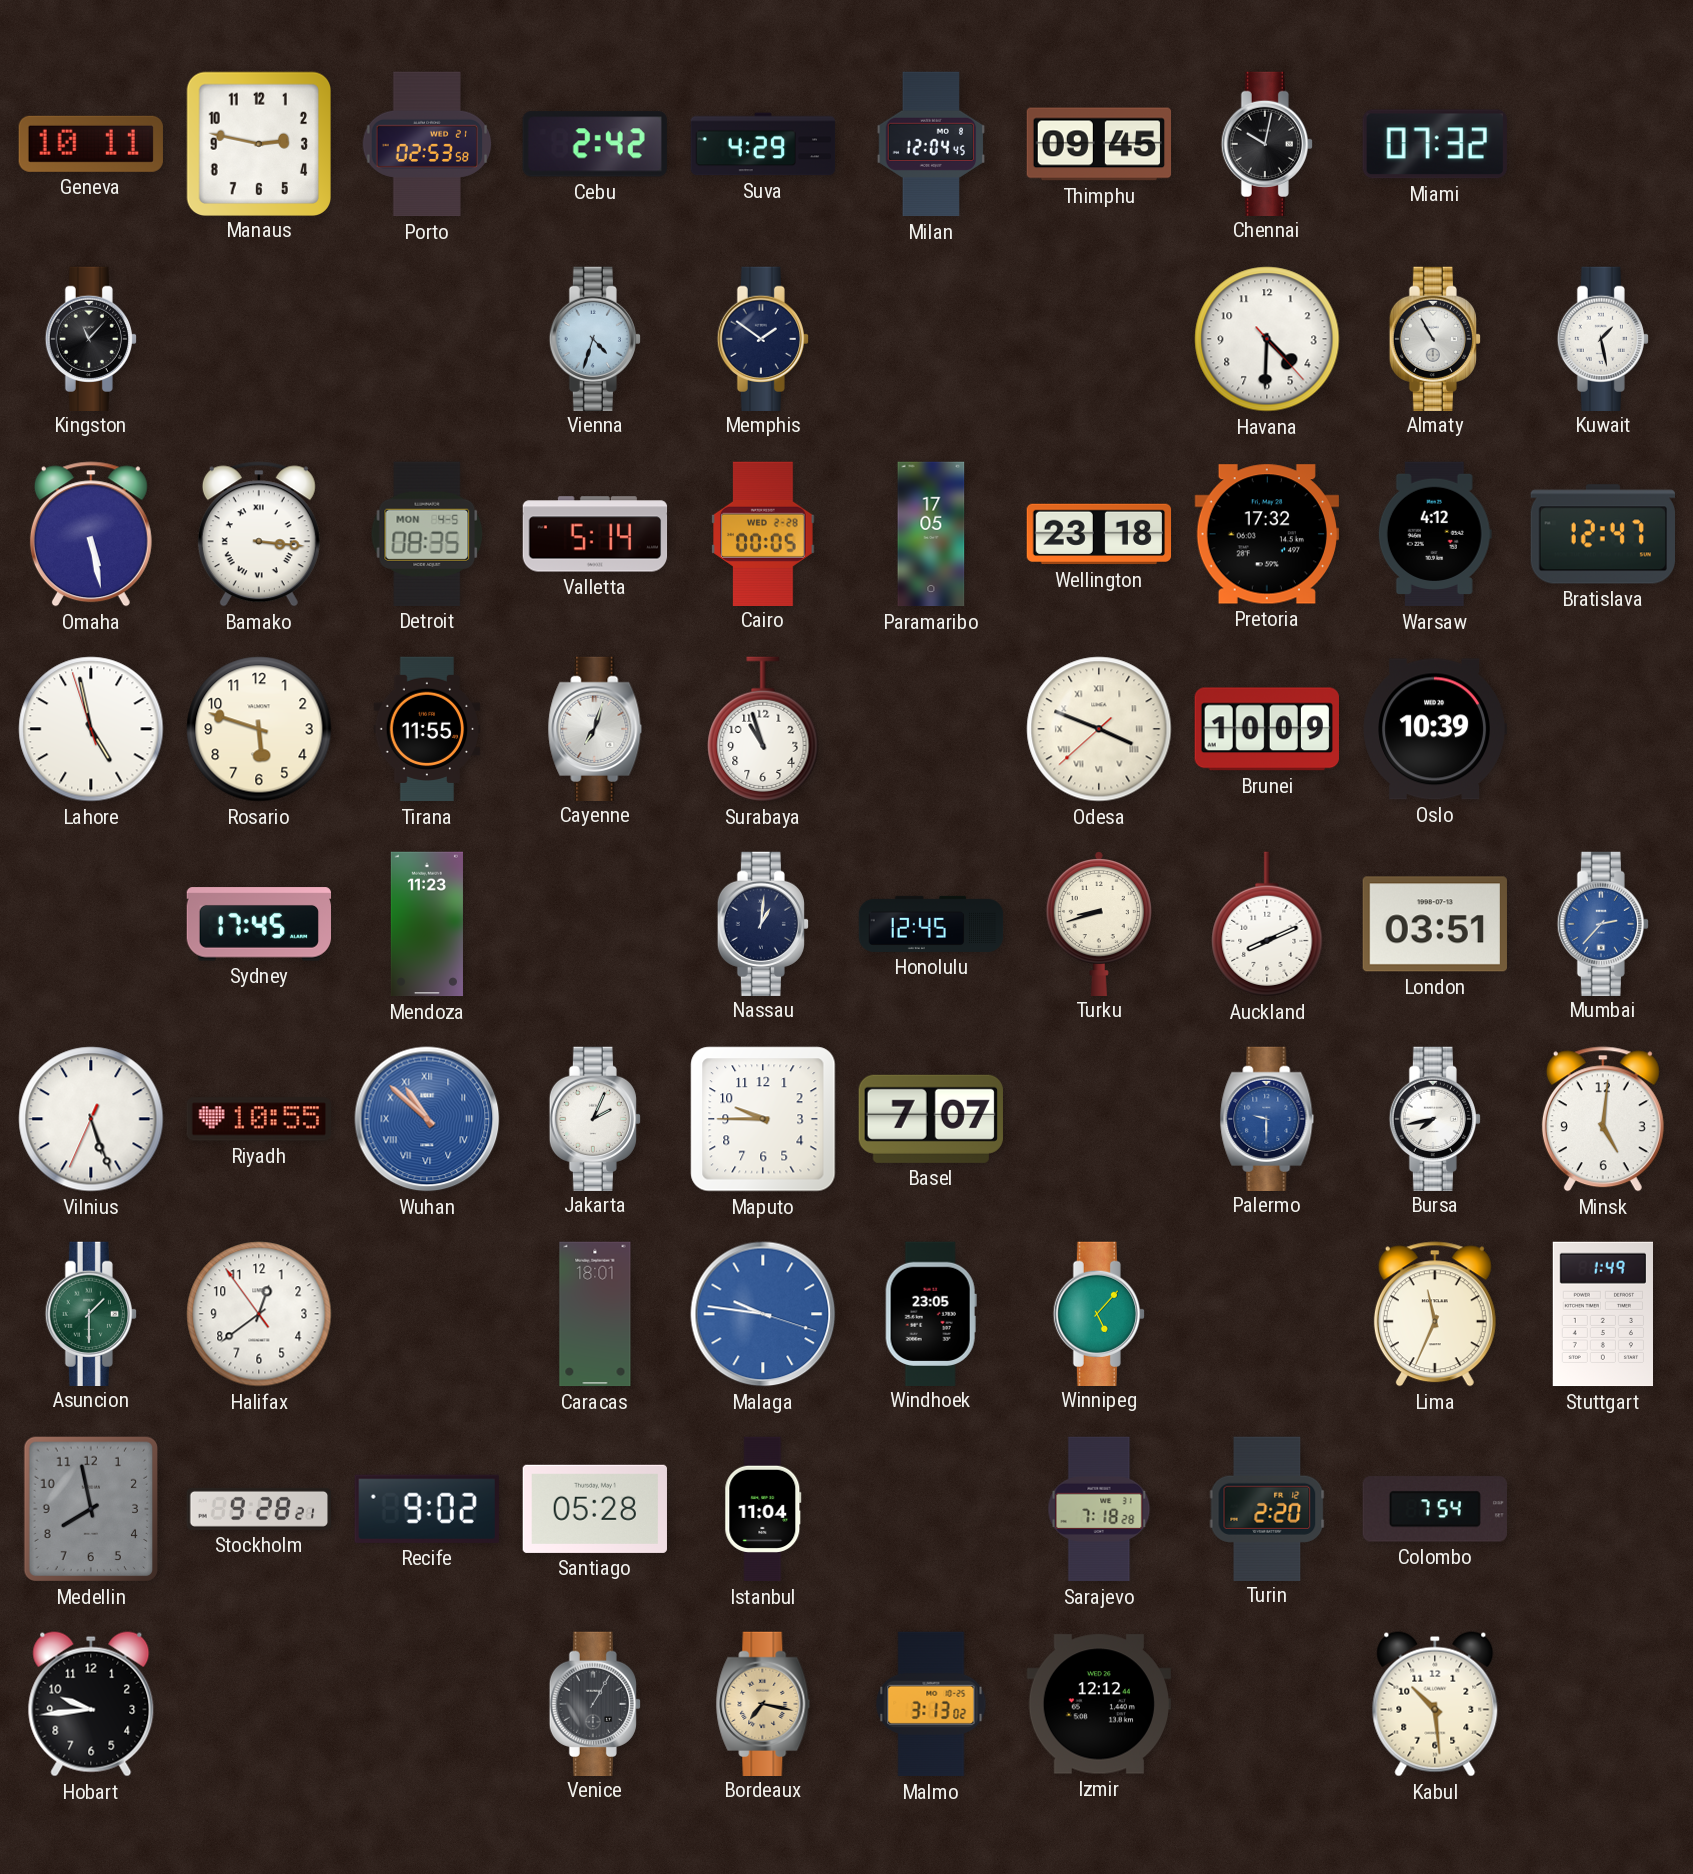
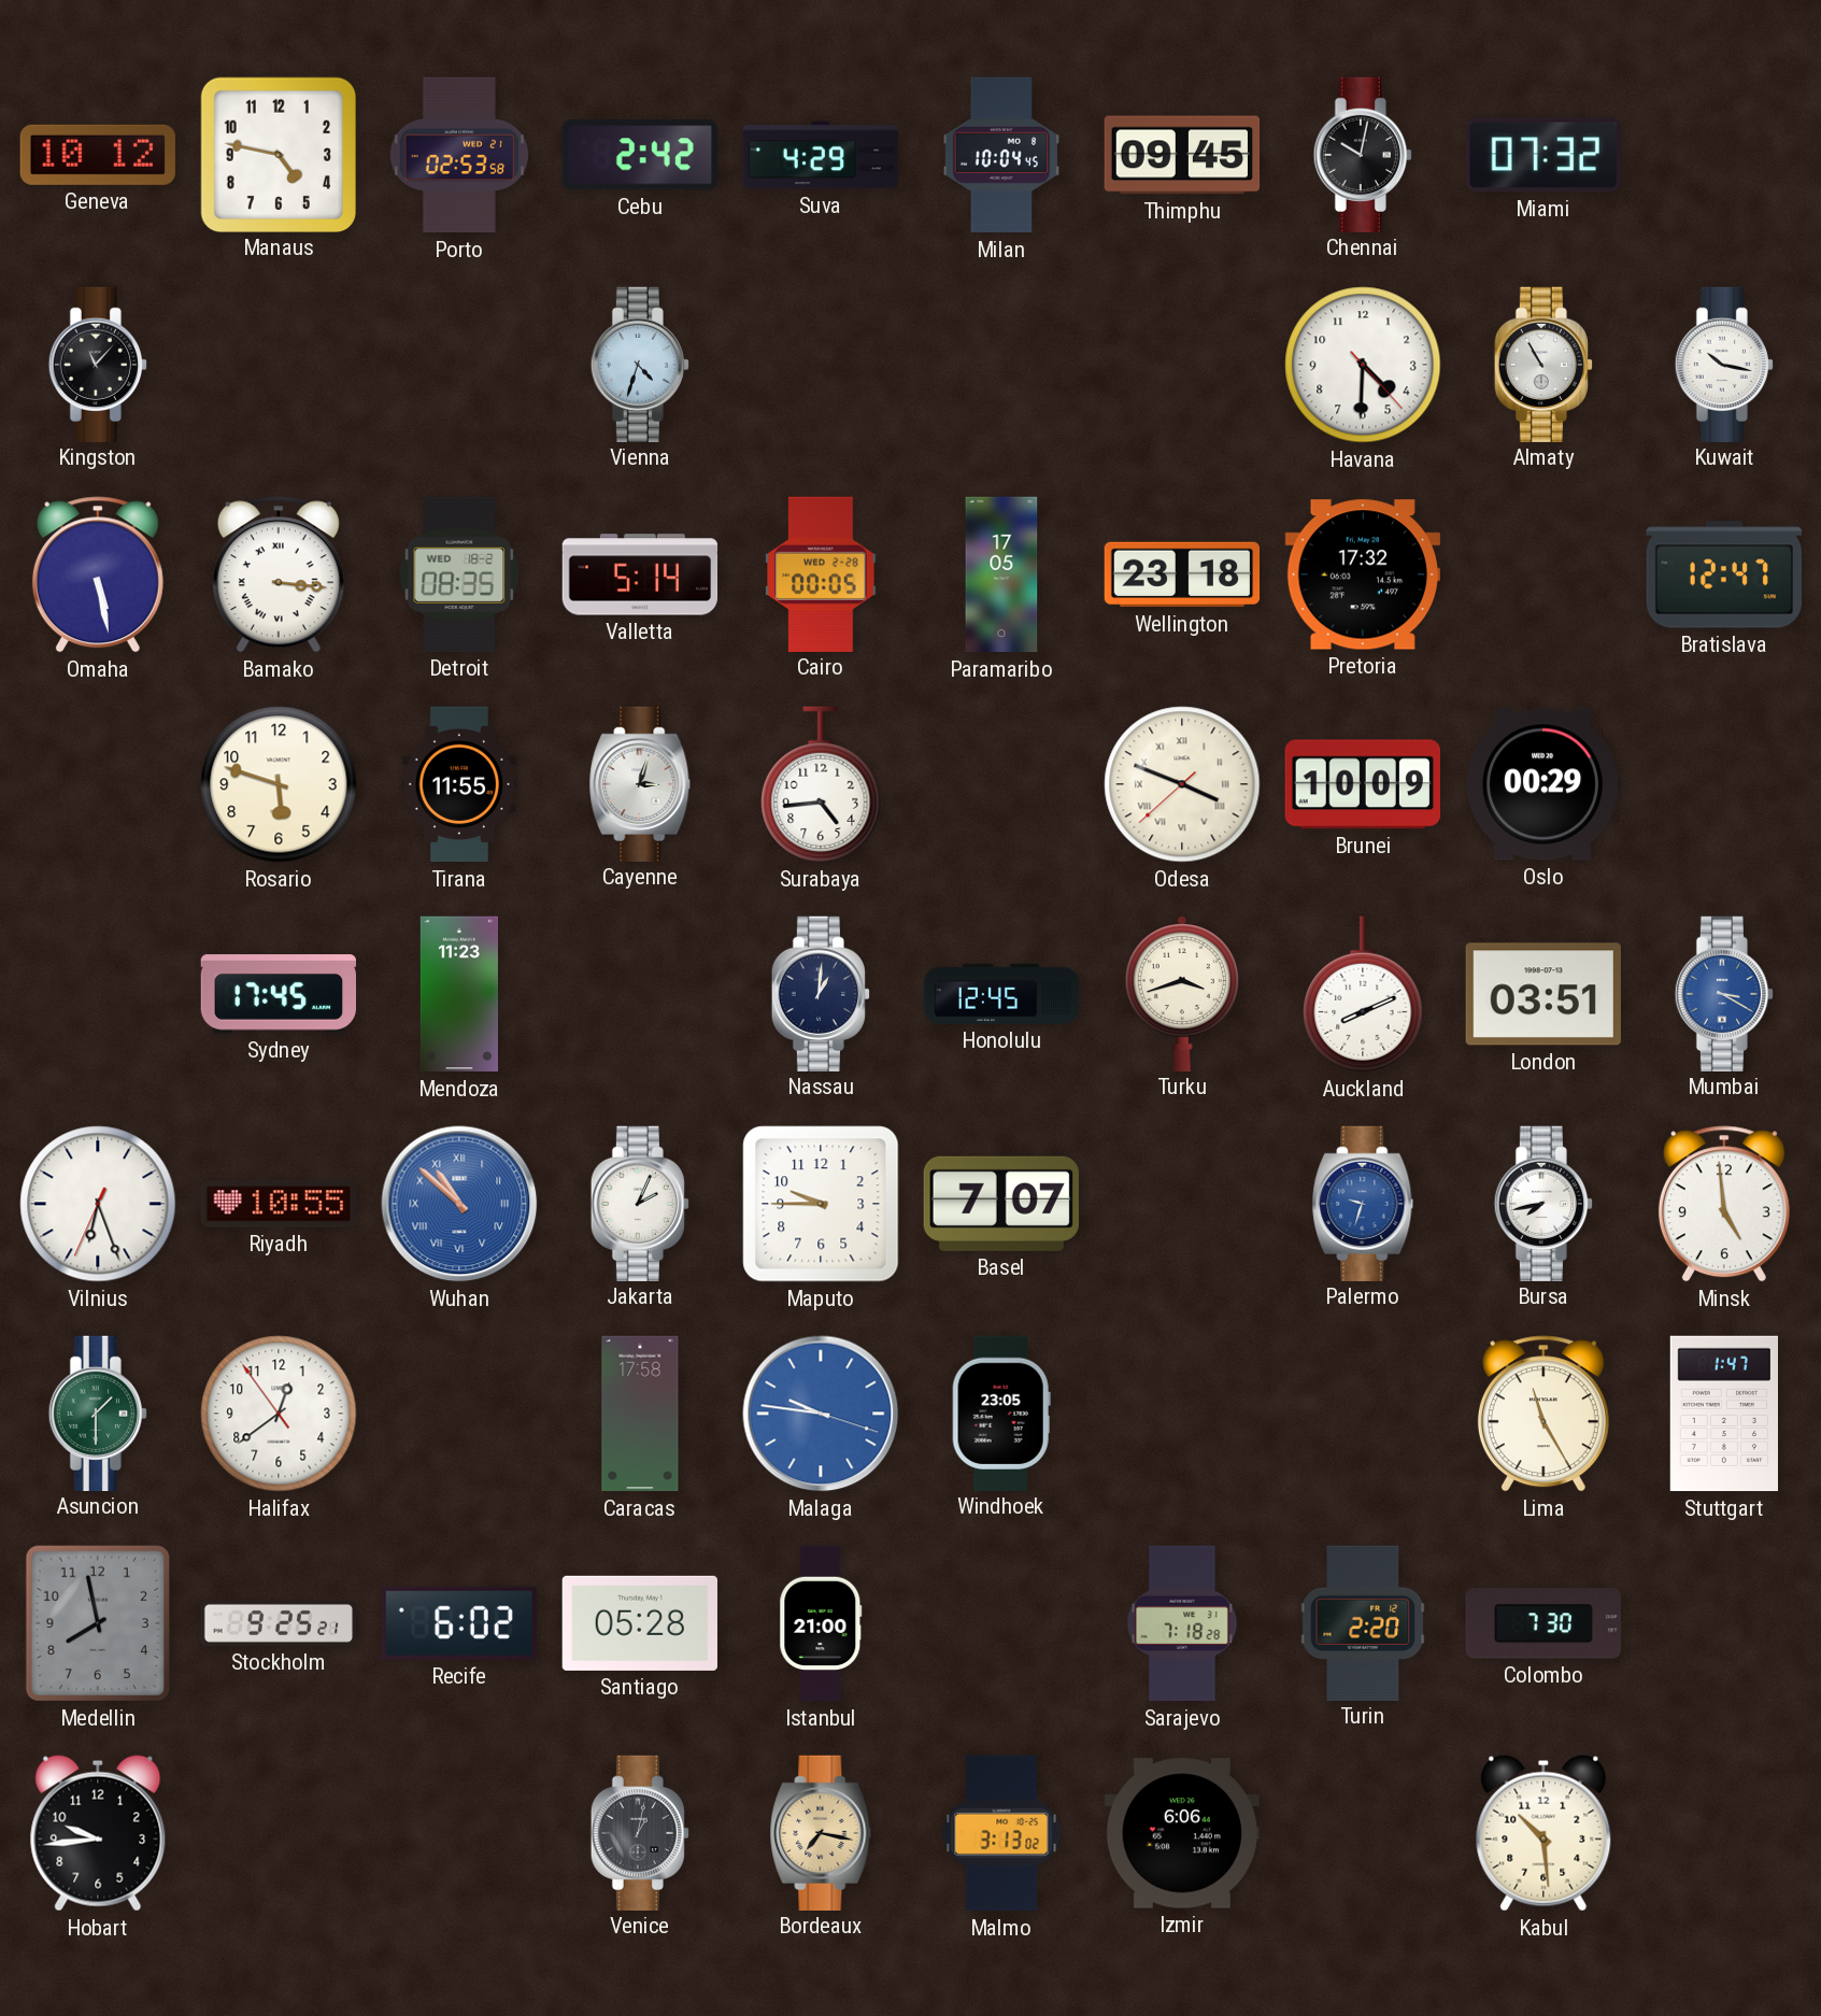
Geneva: 10:11 -> 10:12 (98, 155)
Manaus: 2:47 -> 4:47 (278, 154)
Milan: 12:04 -> 10:04 (1001, 155)
Memphis: 1:51 -> none (762, 338)
Kuwait: 1:28 -> 10:17 (1723, 364)
Detroit date: MON 4-5 -> WED 18-2 (459, 574)
Warsaw: 4:12 -> none (1435, 534)
Lahore: 4:57 -> none (91, 729)
Cayenne: 7:03 -> 3:03 (640, 783)
Surabaya: 10:57 -> 4:44 (821, 784)
Oslo: 10:39 -> 00:29 (1542, 784)
Turku: 8:42 -> 3:42 (1182, 994)
Mumbai: 2:37 -> 3:20 (1723, 993)
Vilnius: 5:26 -> 6:26 (98, 1204)
Palermo: 9:30 -> 9:33 (1363, 1203)
Minsk: 5:01 -> 4:59 (1724, 1204)
Caracas: 18:01 -> 17:58 (640, 1414)
Winnipeg: 5:07 -> none (1098, 1313)
Lima: 11:34 -> 11:25 (1543, 1414)
Stuttgart: 1:49 -> 1:47 (1723, 1414)
Stockholm: 9:28 -> 9:25 (279, 1623)
Recife: 9:02 -> 6:02 (459, 1623)
Istanbul: 11:04 -> 21:00 (821, 1623)
Colombo: 7:54 -> 7:30 (1543, 1623)
Venice: 1:05 -> 1:02 (639, 1832)
Izmir: 12:12 -> 6:06 (1181, 1833)
